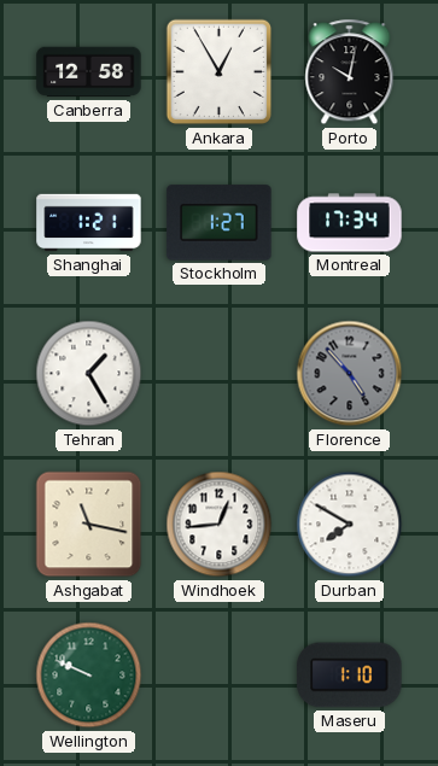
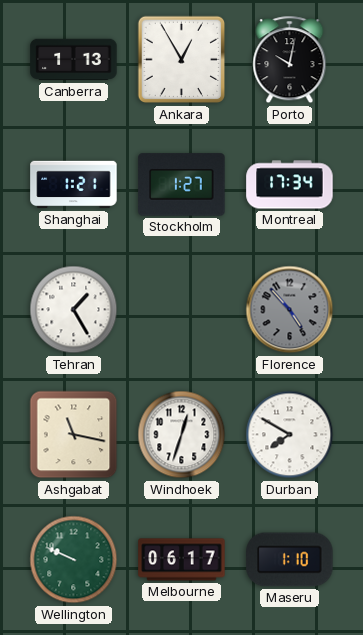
Canberra: 12:58 -> 1:13 (74, 60)
Windhoek: 12:44 -> 12:33 (182, 435)
Melbourne: none -> 06:17 (182, 560)
